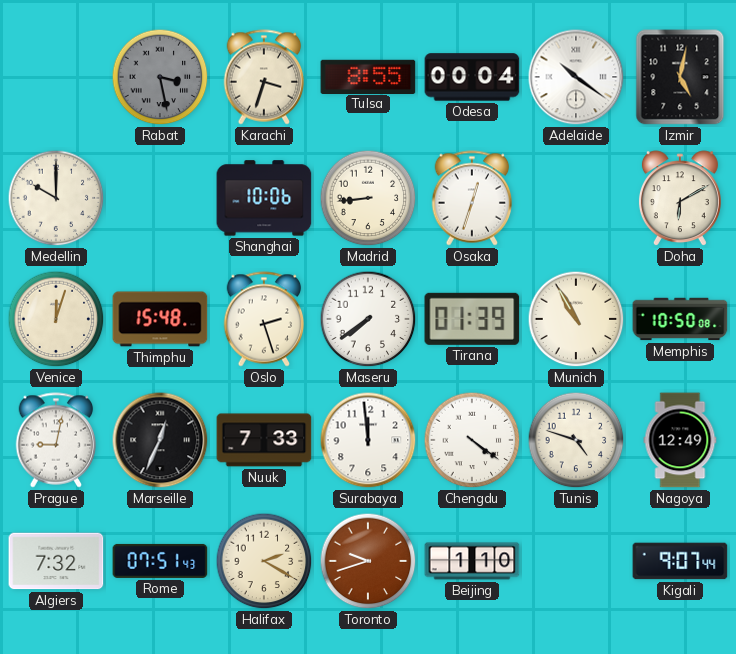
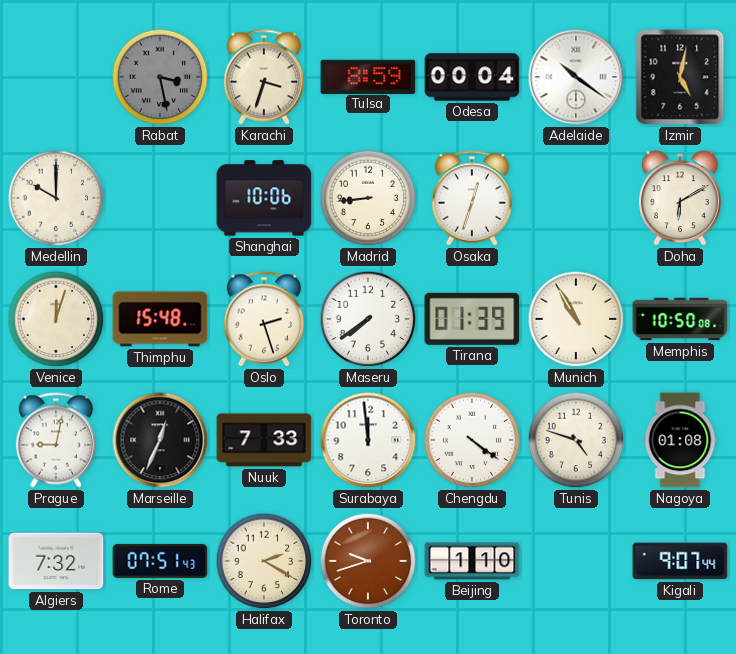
Tulsa: 8:55 -> 8:59 (368, 76)
Nagoya: 12:49 -> 01:08 (680, 440)
